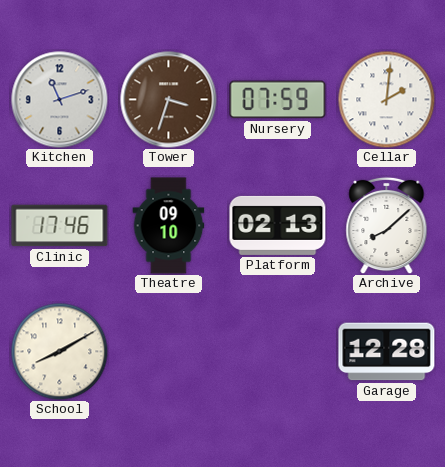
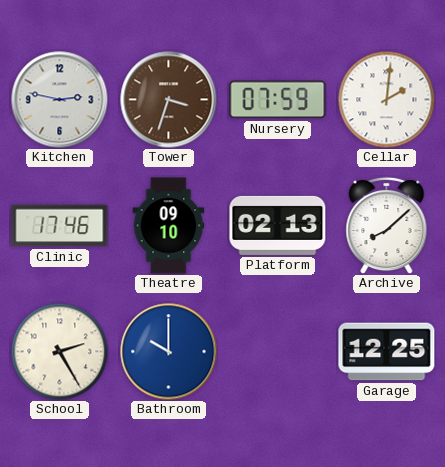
Kitchen: 11:12 -> 2:47 (60, 100)
School: 8:10 -> 2:25 (59, 351)
Bathroom: none -> 10:00 (169, 352)
Garage: 12:28 -> 12:25 (387, 352)
